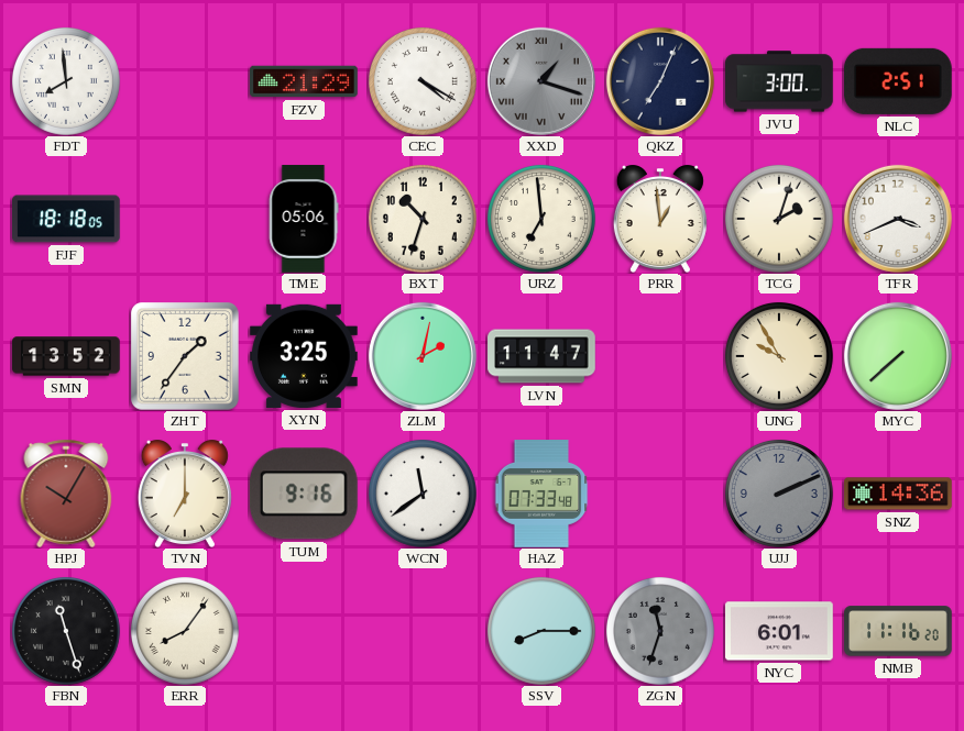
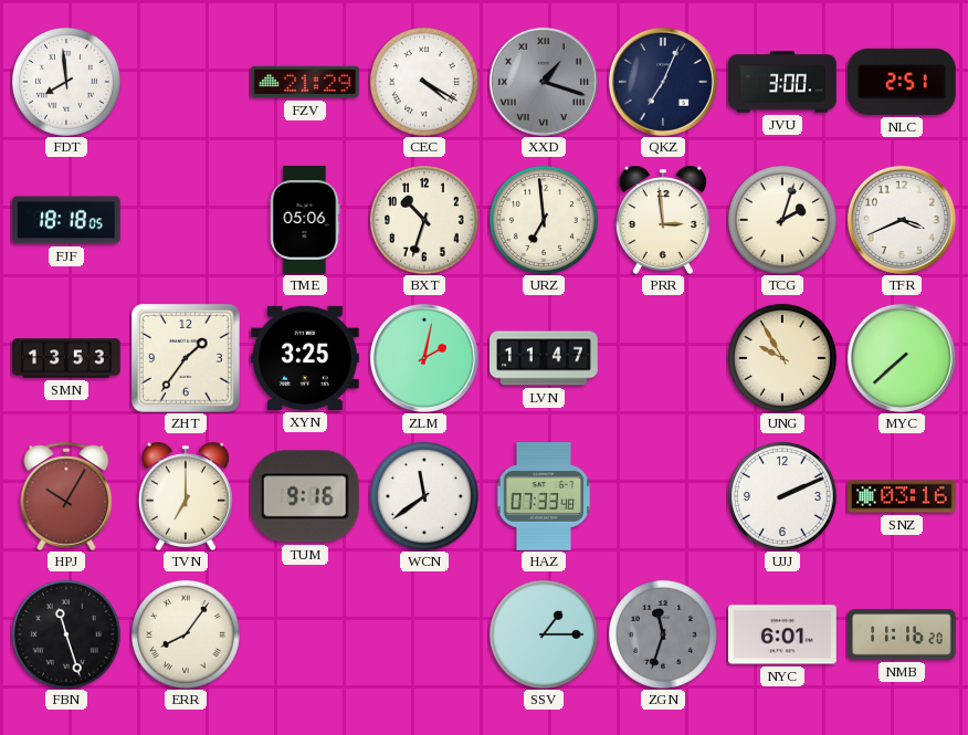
PRR: 12:59 -> 2:59 (663, 220)
SMN: 13:52 -> 13:53 (66, 358)
UJJ dial: grey -> white (782, 496)
SNZ: 14:36 -> 03:16 (902, 496)
SSV: 8:15 -> 1:15 (544, 634)
